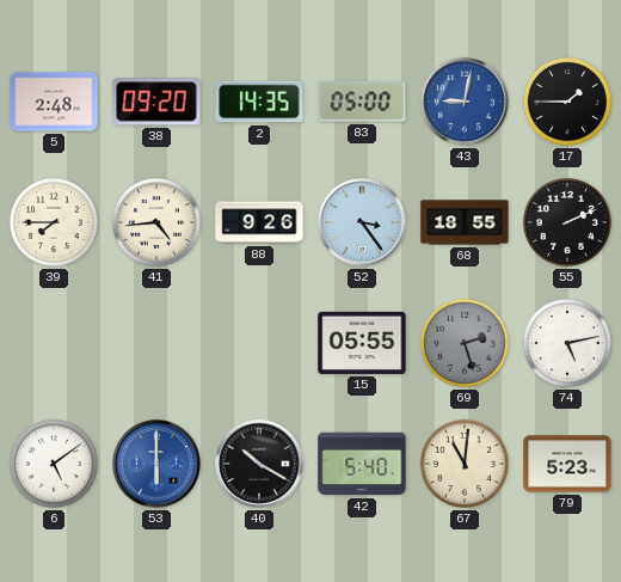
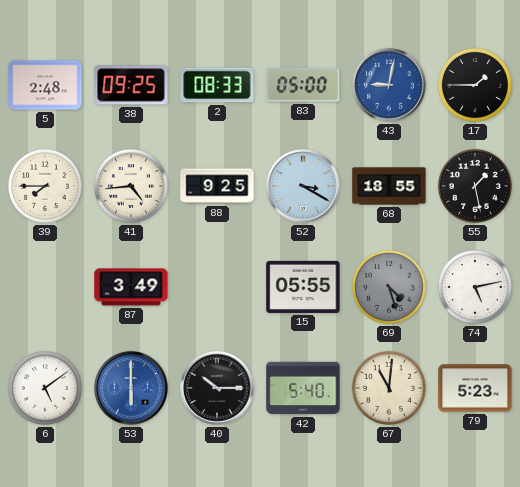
38: 09:20 -> 09:25 (131, 85)
2: 14:35 -> 08:33 (217, 85)
88: 9:26 -> 9:25 (217, 186)
52: 3:24 -> 3:20 (303, 186)
55: 2:11 -> 1:28 (475, 186)
87: none -> 3:49 (131, 287)
69: 2:27 -> 4:27 (389, 287)
40: 10:20 -> 10:15 (217, 388)
